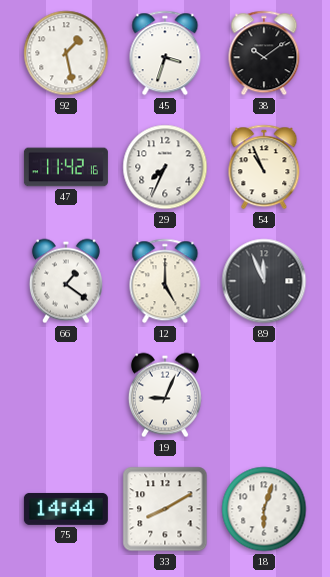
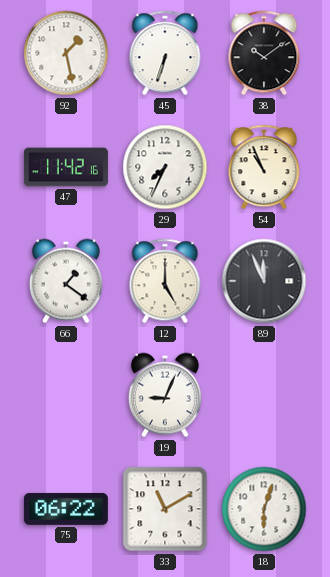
45: 3:33 -> 6:33 (165, 53)
75: 14:44 -> 06:22 (66, 509)
33: 8:10 -> 11:10 (165, 509)
